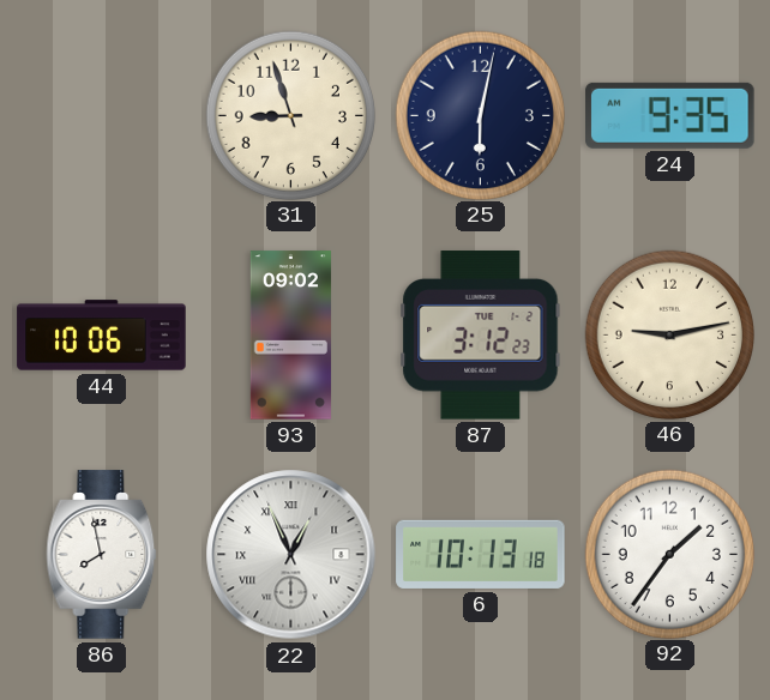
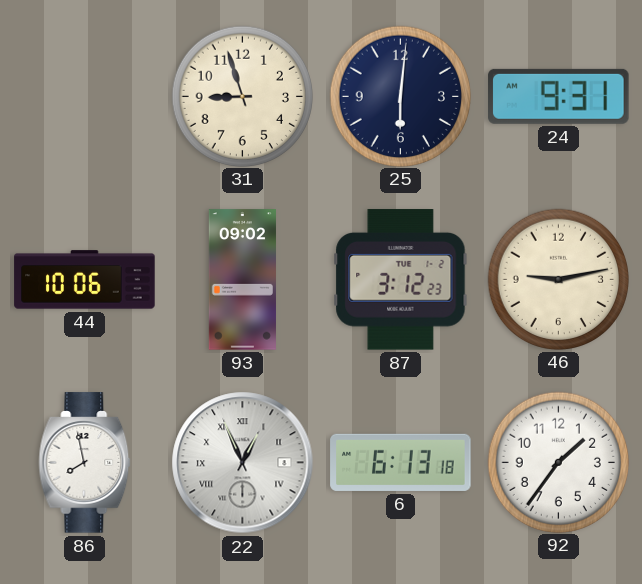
25: 6:02 -> 6:01 (400, 96)
24: 9:35 -> 9:31 (559, 96)
6: 10:13 -> 6:13 (401, 462)
